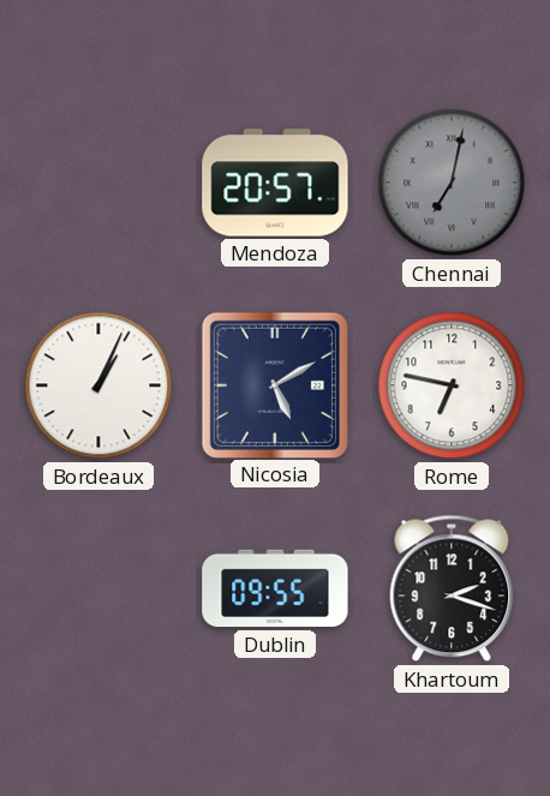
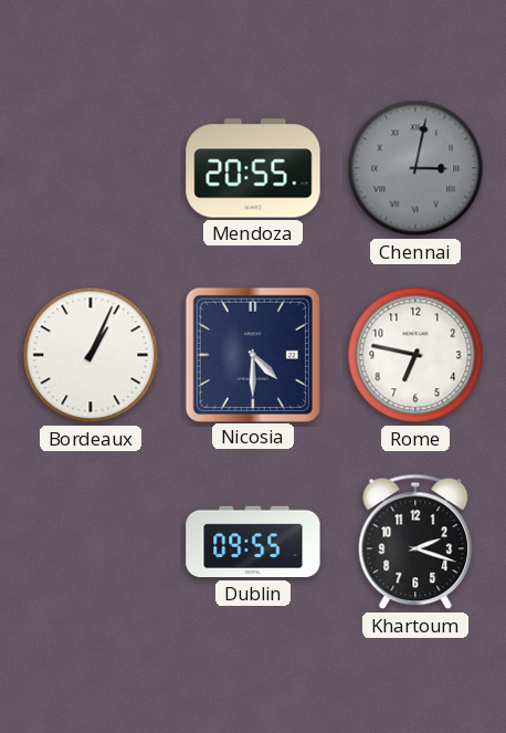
Mendoza: 20:57 -> 20:55 (253, 168)
Chennai: 7:02 -> 3:02 (415, 168)
Nicosia: 5:10 -> 4:30 (252, 354)
